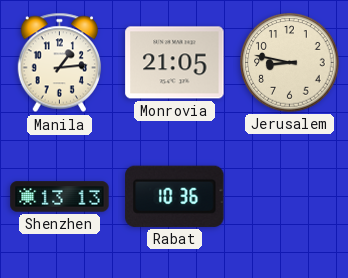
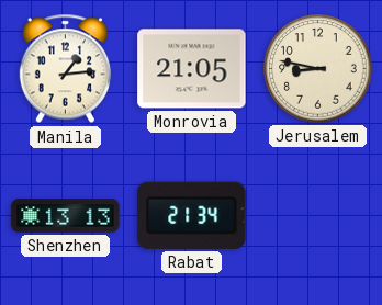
Rabat: 10:36 -> 21:34 (192, 215)
